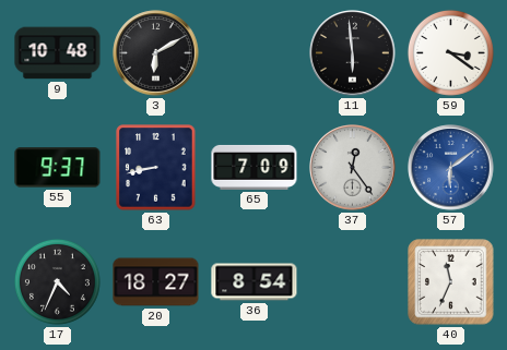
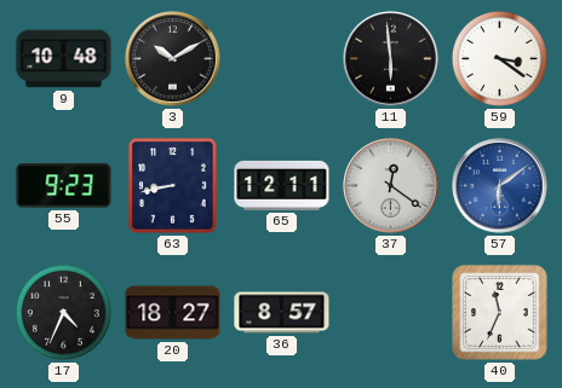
3: 6:10 -> 10:10 (173, 59)
55: 9:37 -> 9:23 (64, 186)
65: 7:09 -> 12:11 (282, 185)
37: 12:24 -> 12:21 (391, 186)
36: 8:54 -> 8:57 (282, 313)
